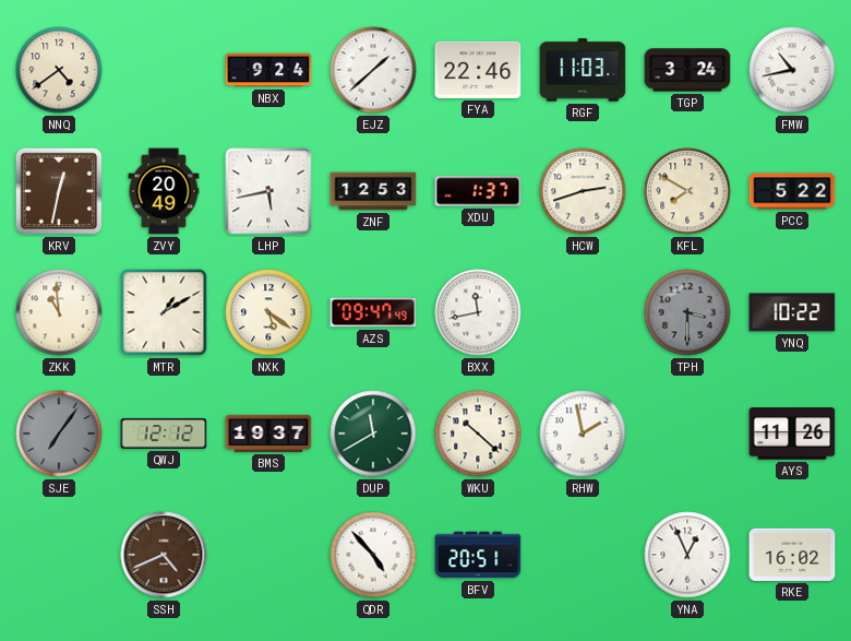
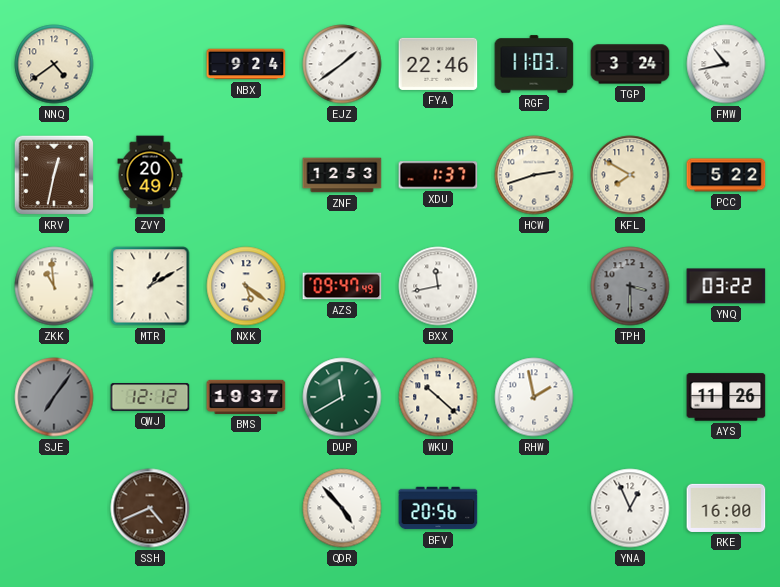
EJZ: 1:38 -> 1:39 (342, 64)
LHP: 5:43 -> none (268, 191)
YNQ: 10:22 -> 03:22 (726, 286)
BFV: 20:51 -> 20:56 (438, 508)
RKE: 16:02 -> 16:00 (726, 508)
